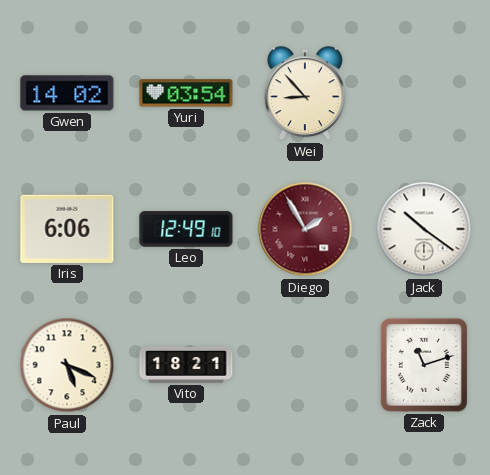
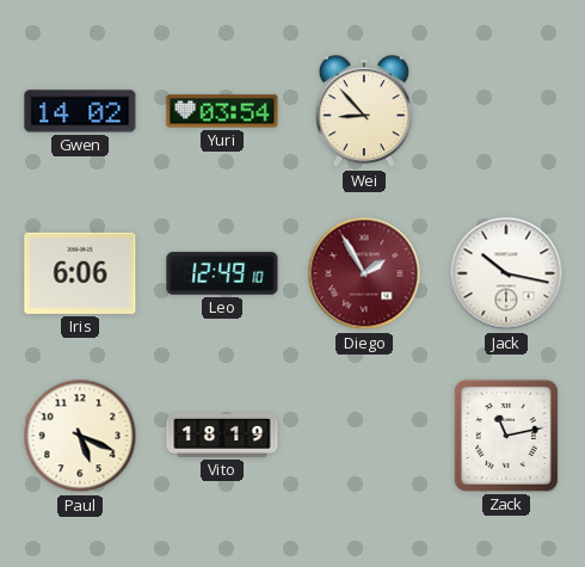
Jack: 10:21 -> 10:17 (506, 273)
Vito: 18:21 -> 18:19 (222, 436)
Zack: 11:12 -> 11:13 (506, 436)
